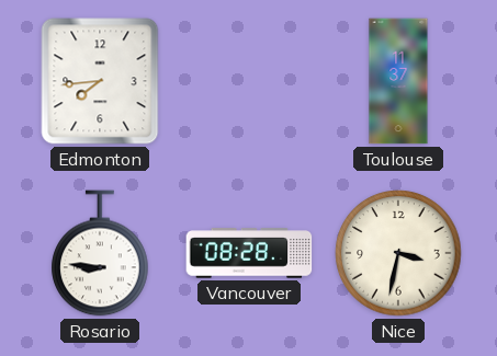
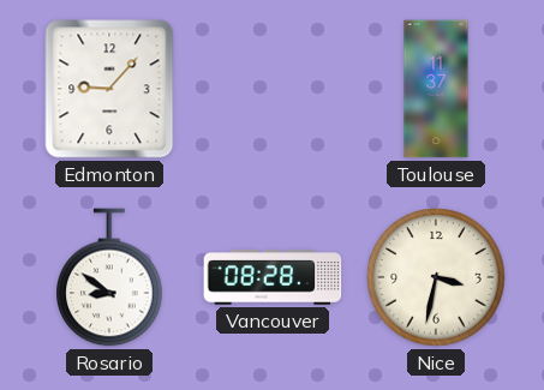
Edmonton: 7:44 -> 9:07 (109, 89)
Rosario: 8:46 -> 8:51 (109, 277)
